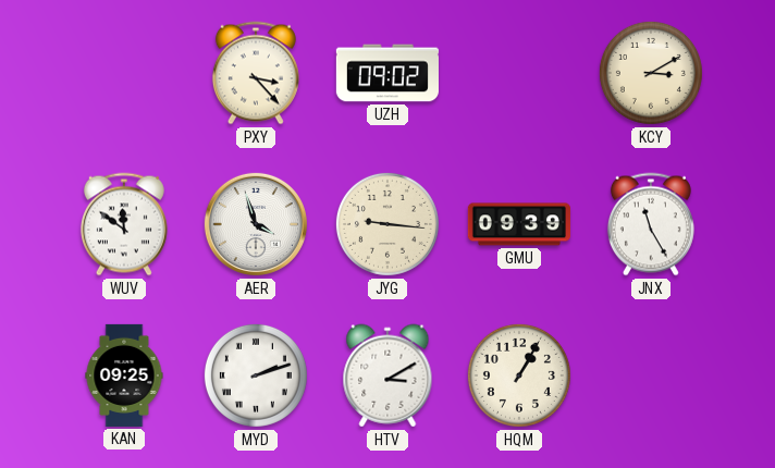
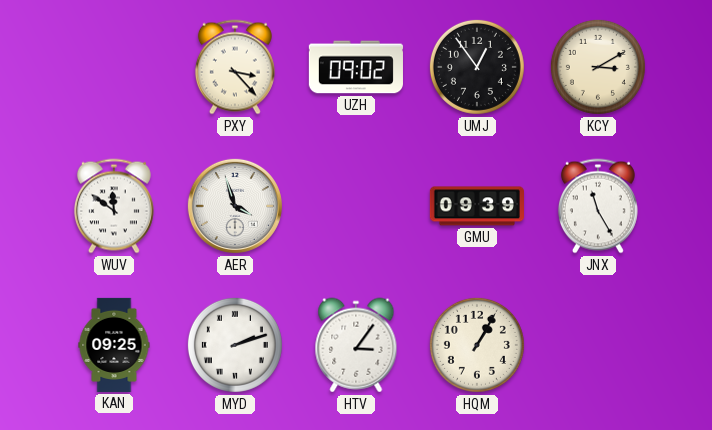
UMJ: none -> 12:54 (477, 67)
JYG: 9:16 -> none (387, 224)
HTV: 3:10 -> 3:06 (356, 345)
